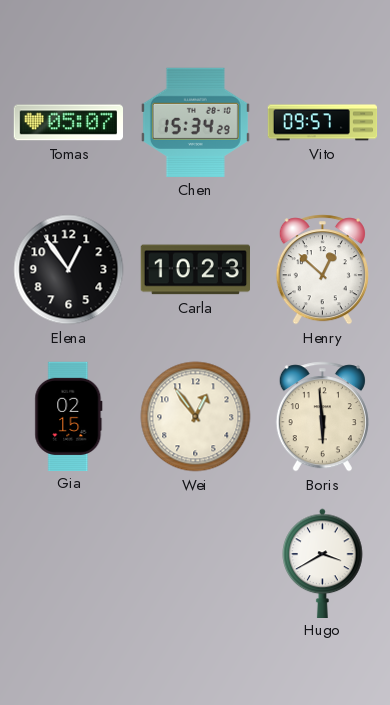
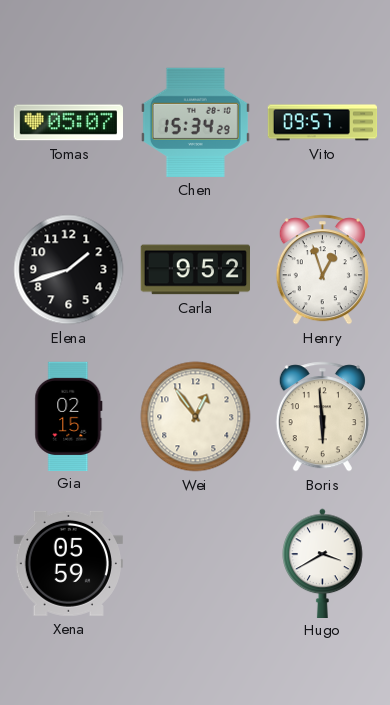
Elena: 12:54 -> 1:42 (69, 270)
Carla: 10:23 -> 9:52 (195, 270)
Henry: 12:52 -> 12:57 (322, 270)
Xena: none -> 05:59 (68, 563)
